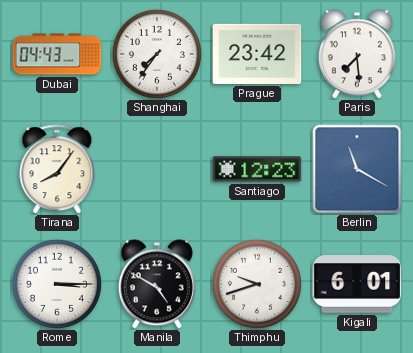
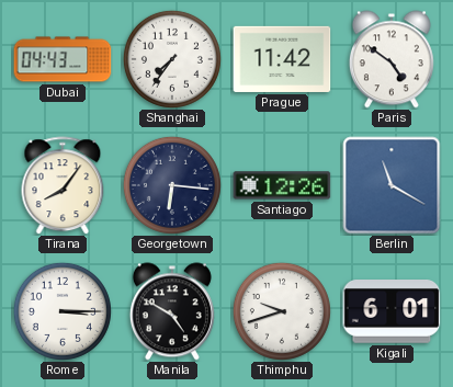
Prague: 23:42 -> 11:42 (282, 59)
Paris: 7:29 -> 4:51 (392, 59)
Georgetown: none -> 6:16 (172, 185)
Santiago: 12:23 -> 12:26 (282, 185)
